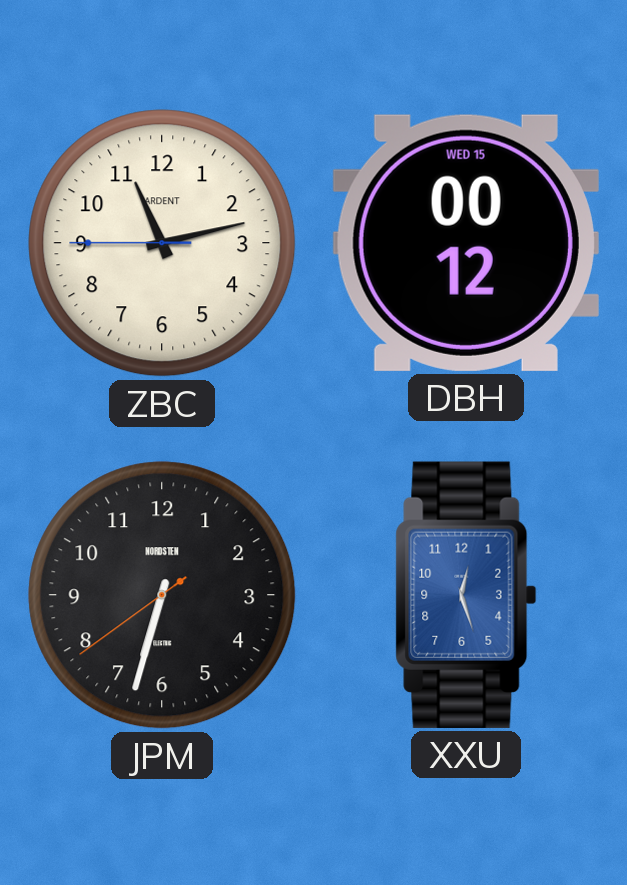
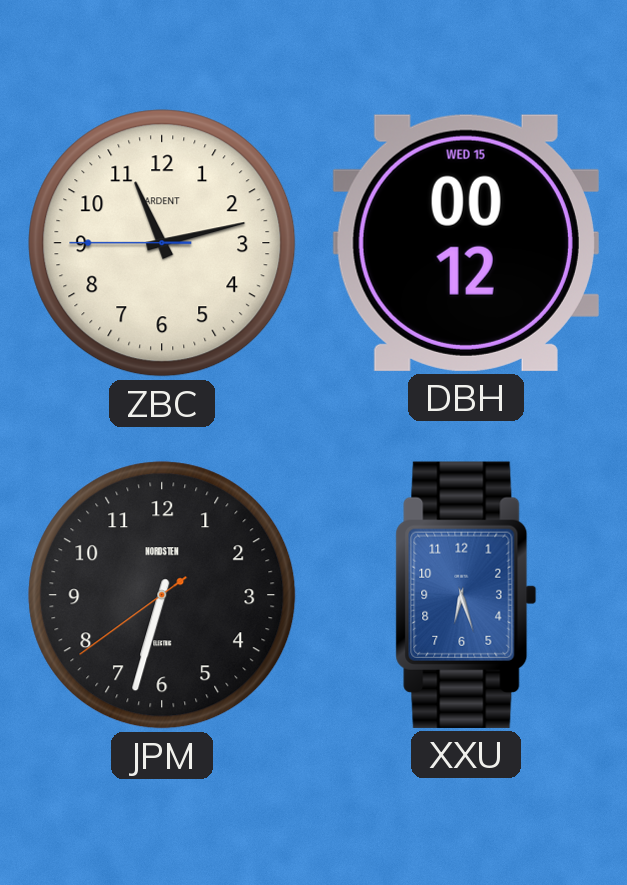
XXU: 12:27 -> 6:27 (466, 595)
